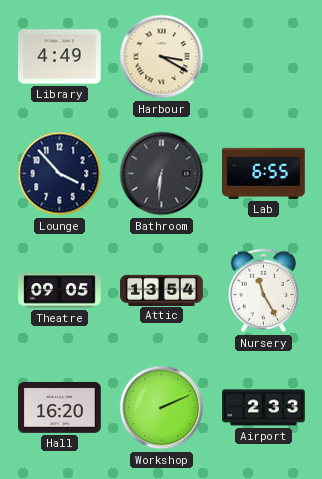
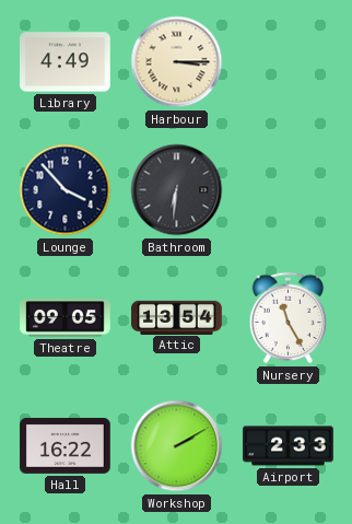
Harbour: 3:20 -> 3:15 (177, 62)
Lab: 6:55 -> none (264, 173)
Hall: 16:20 -> 16:22 (66, 445)
Workshop: 2:11 -> 2:10 (177, 446)
